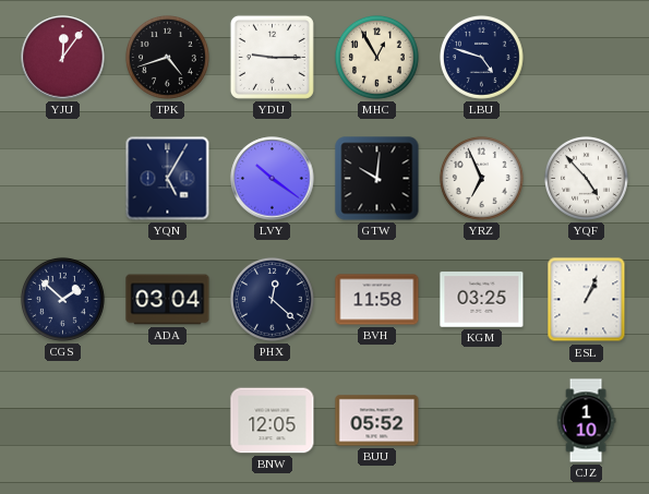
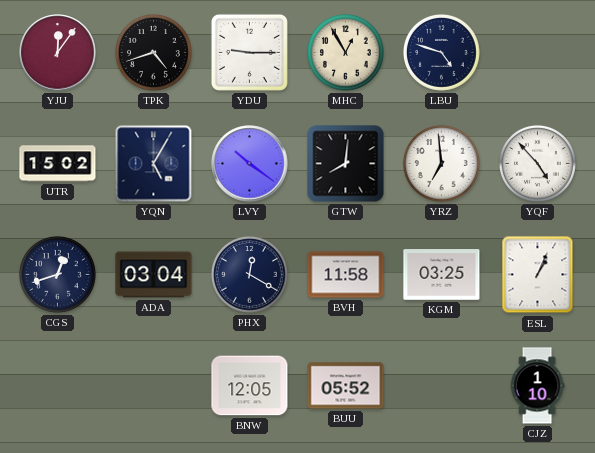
UTR: none -> 15:02 (58, 164)
GTW: 10:01 -> 8:01 (346, 164)
YRZ: 6:56 -> 6:59 (441, 163)
CGS: 1:52 -> 12:42 (57, 274)
PHX: 12:22 -> 12:20 (249, 274)
